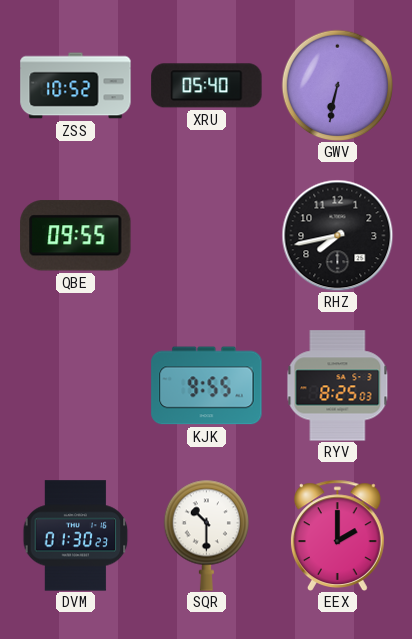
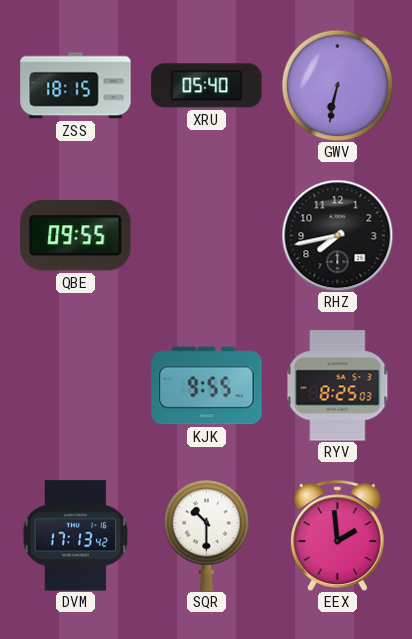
ZSS: 10:52 -> 18:15 (76, 86)
DVM: 01:30 -> 17:13 (76, 536)
EEX: 2:00 -> 1:59 (337, 535)
